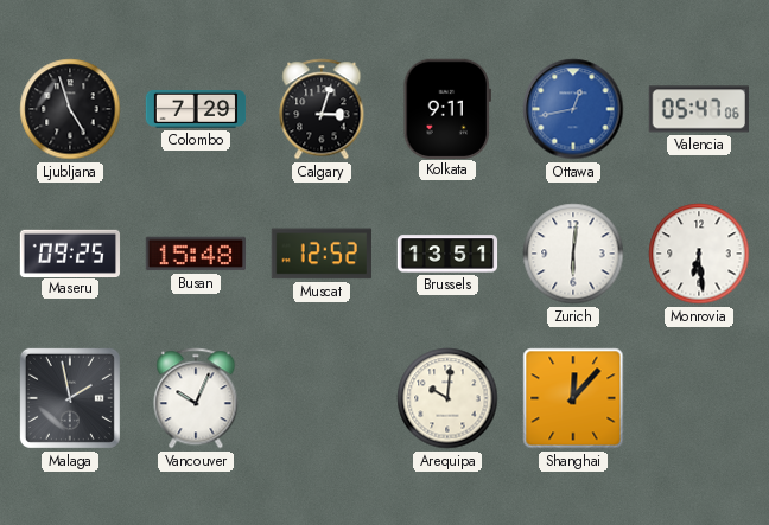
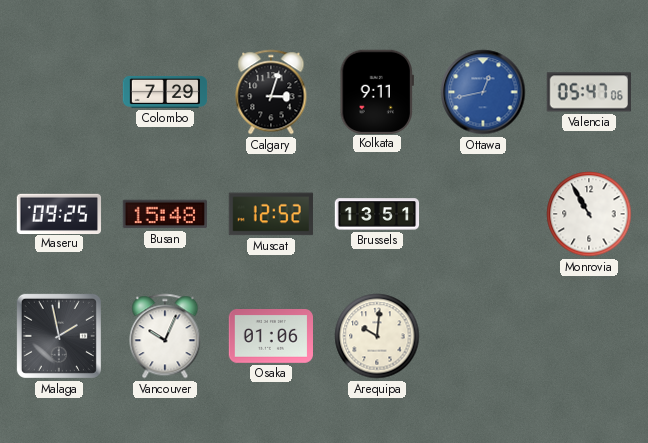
Ljubljana: 4:57 -> none (70, 109)
Zurich: 6:01 -> none (573, 254)
Monrovia: 6:29 -> 10:55 (589, 214)
Osaka: none -> 01:06 (270, 337)
Shanghai: 12:07 -> none (573, 398)
